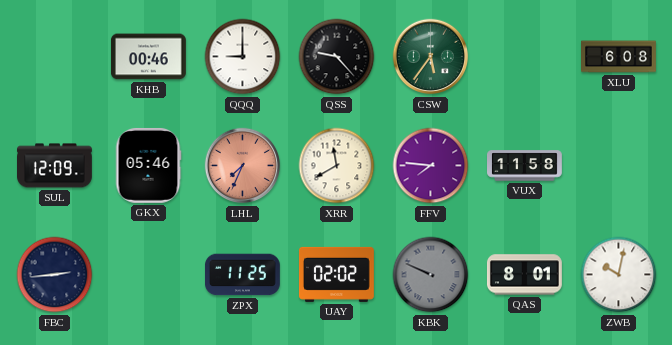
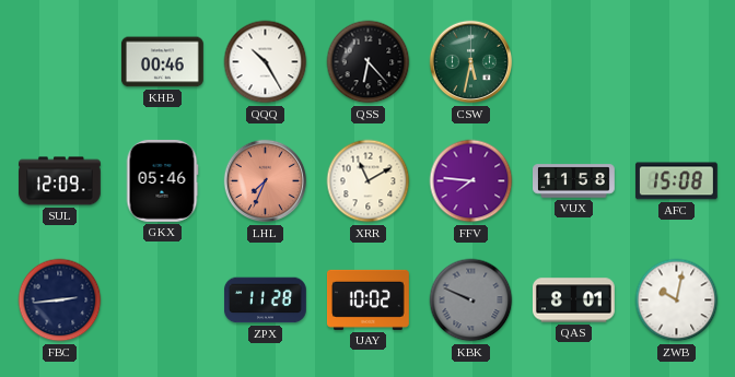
QQQ: 9:00 -> 10:25 (266, 62)
QSS: 9:23 -> 6:23 (369, 62)
CSW: 5:36 -> 5:32 (471, 62)
XLU: 6:08 -> none (619, 57)
XRR: 11:40 -> 11:10 (369, 181)
AFC: none -> 15:08 (676, 181)
ZPX: 11:25 -> 11:28 (266, 301)
UAY: 02:02 -> 10:02 (367, 299)
